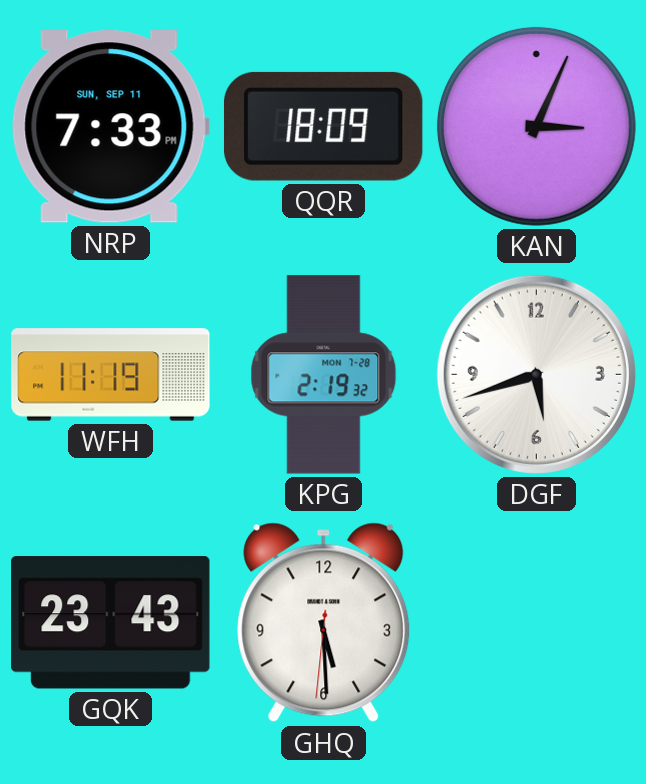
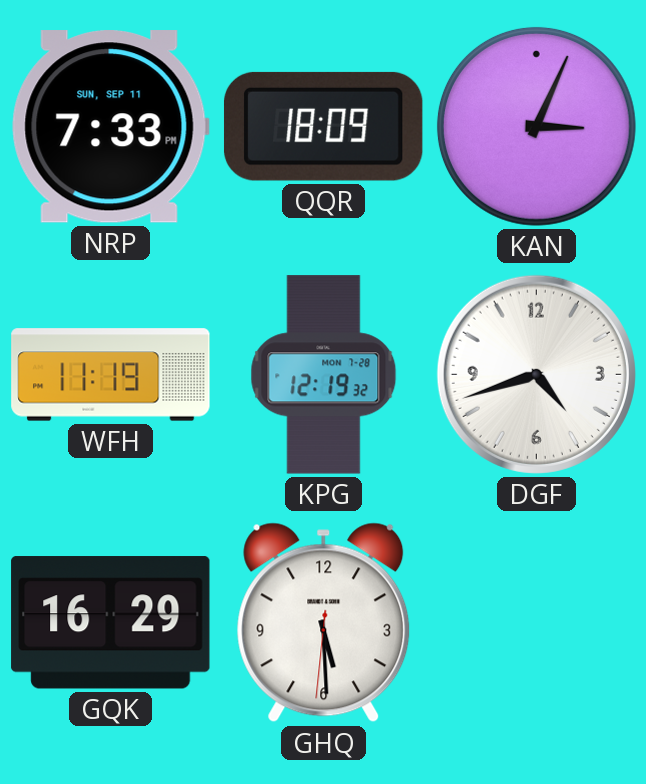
KPG: 2:19 -> 12:19 (324, 375)
DGF: 5:42 -> 4:42 (536, 374)
GQK: 23:43 -> 16:29 (111, 623)
